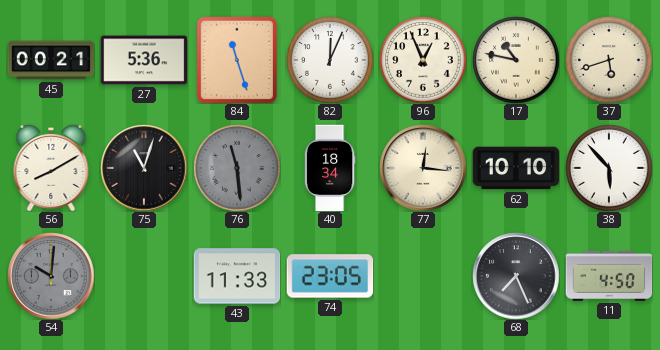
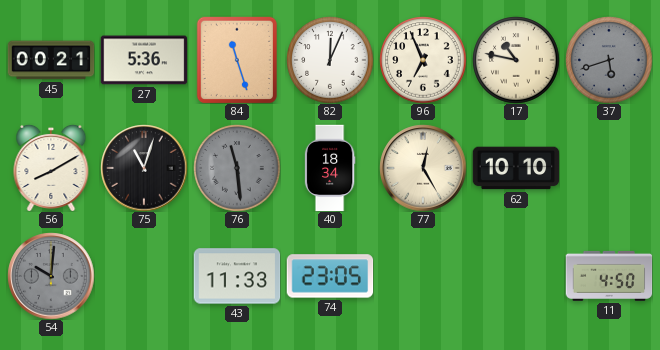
96: 12:56 -> 6:56 (423, 60)
37 dial: cream -> grey (609, 60)
77: 12:16 -> 12:25 (423, 168)
38: 5:53 -> none (609, 168)
68: 7:26 -> none (516, 276)
